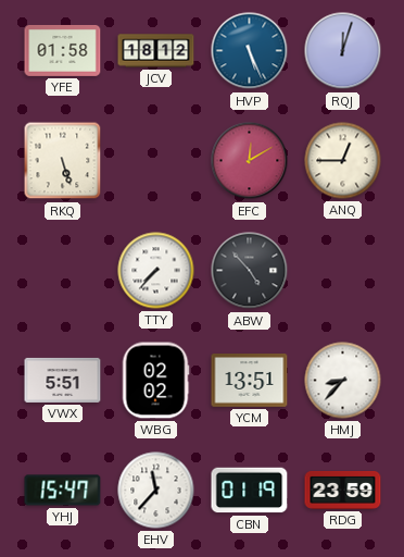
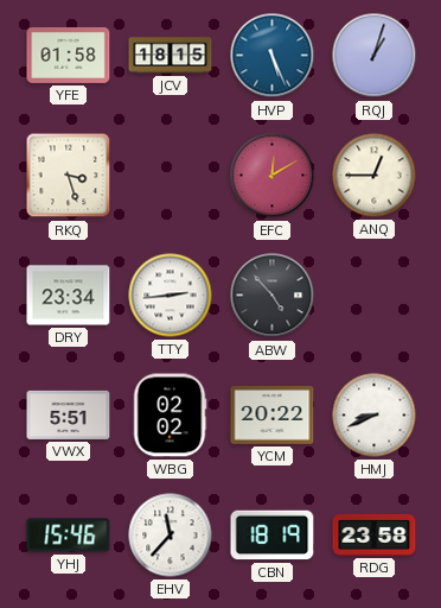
JCV: 18:12 -> 18:15 (171, 56)
RQJ: 12:03 -> 1:03 (375, 56)
RKQ: 5:27 -> 3:27 (69, 176)
DRY: none -> 23:34 (69, 296)
TTY: 7:37 -> 2:44 (171, 296)
YCM: 13:51 -> 20:22 (273, 416)
HMJ: 8:37 -> 8:41 (375, 416)
YHJ: 15:47 -> 15:46 (69, 536)
CBN: 01:19 -> 18:19 (273, 536)
RDG: 23:59 -> 23:58 (375, 534)
